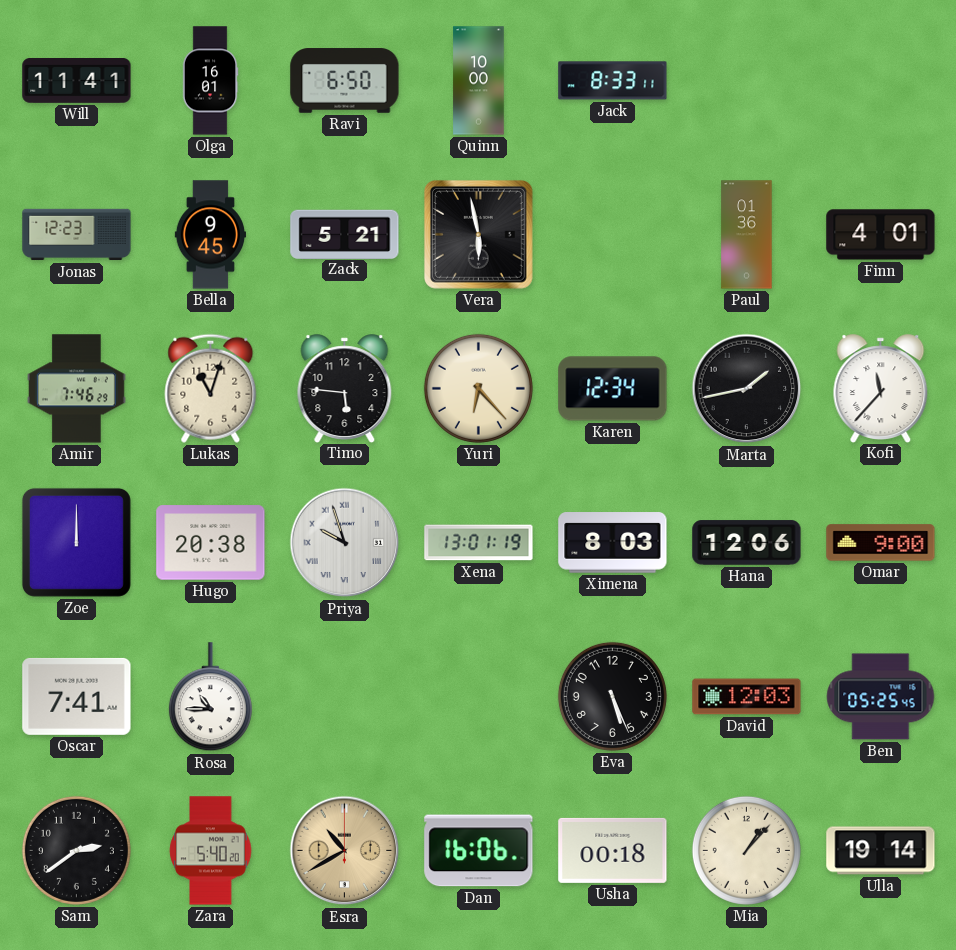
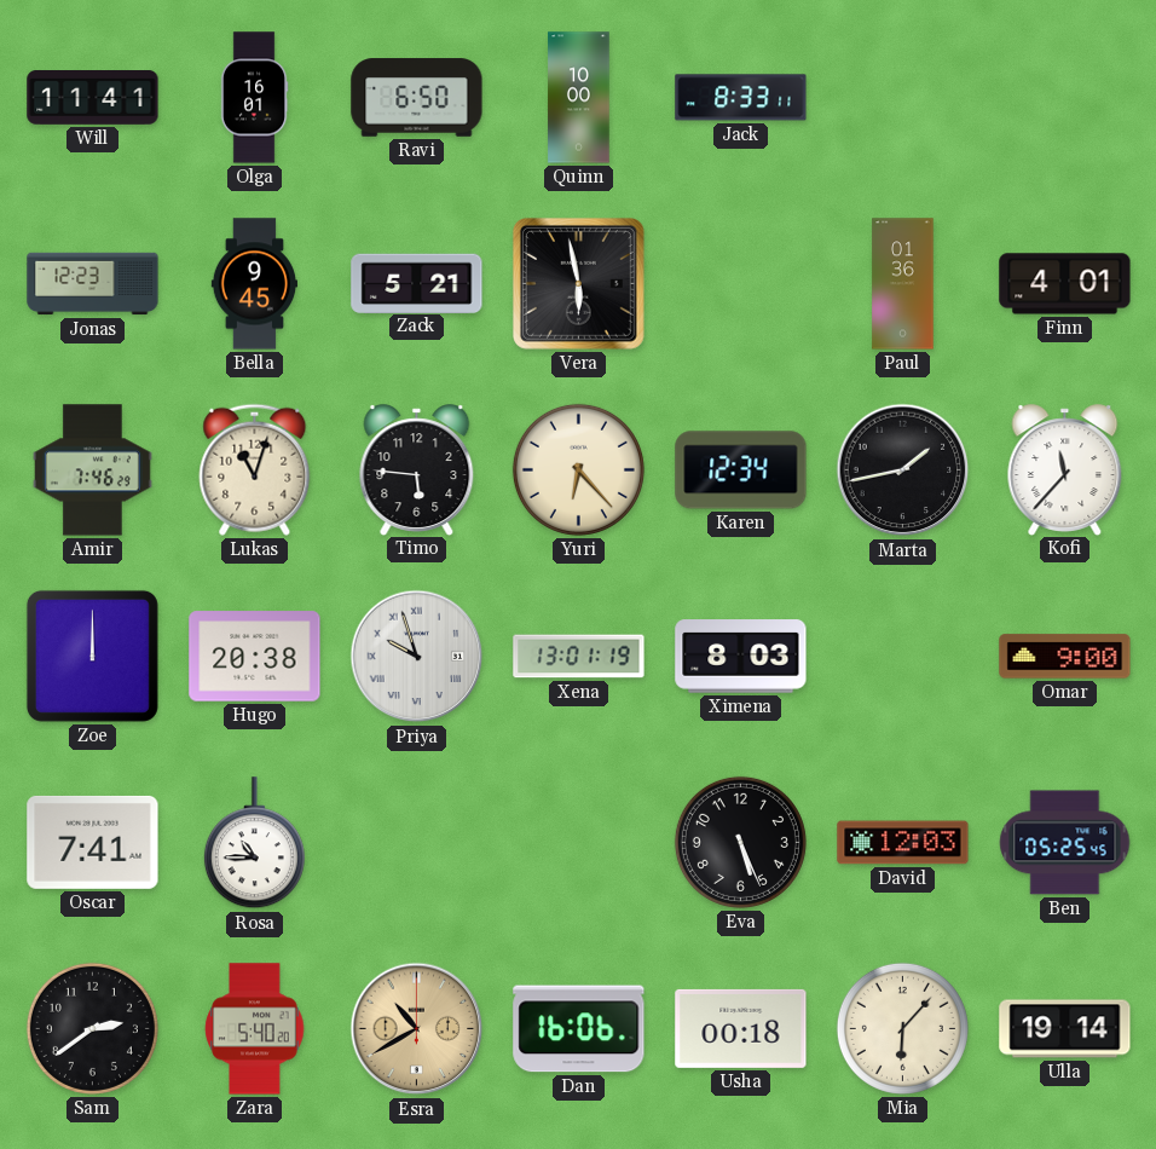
Hana: 12:06 -> none (747, 543)
Mia: 1:07 -> 6:07 (902, 1028)
